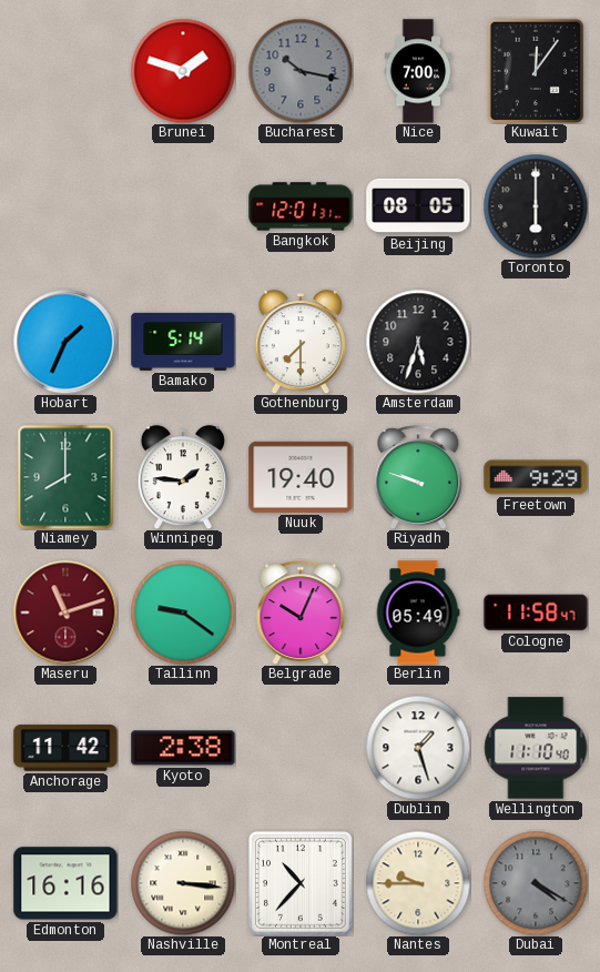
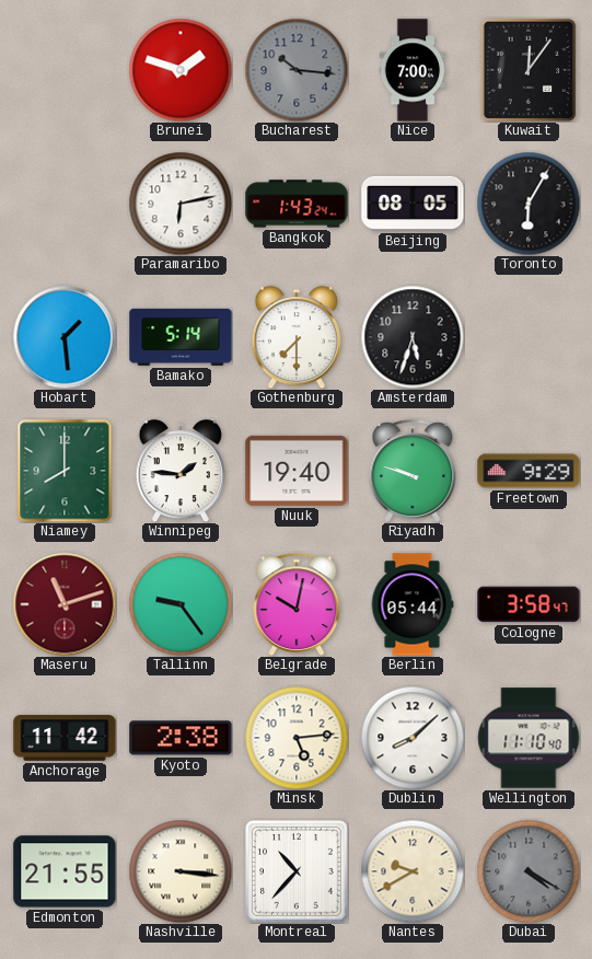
Bucharest: 10:17 -> 10:16 (297, 70)
Paramaribo: none -> 6:13 (181, 204)
Bangkok: 12:01 -> 1:43 (297, 204)
Toronto: 6:00 -> 6:05 (529, 204)
Hobart: 1:34 -> 1:29 (65, 337)
Tallinn: 9:21 -> 9:24 (181, 604)
Belgrade: 10:04 -> 10:02 (297, 604)
Berlin: 05:49 -> 05:44 (413, 604)
Cologne: 11:58 -> 3:58 (529, 604)
Minsk: none -> 5:14 (297, 738)
Dublin: 1:27 -> 8:08 (413, 738)
Edmonton: 16:16 -> 21:55 (65, 871)
Nantes: 9:45 -> 9:40 (413, 871)
